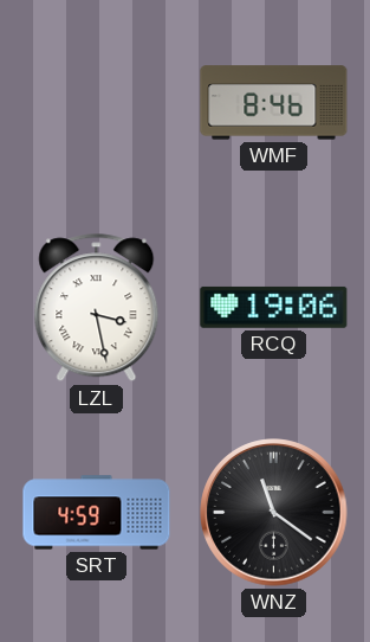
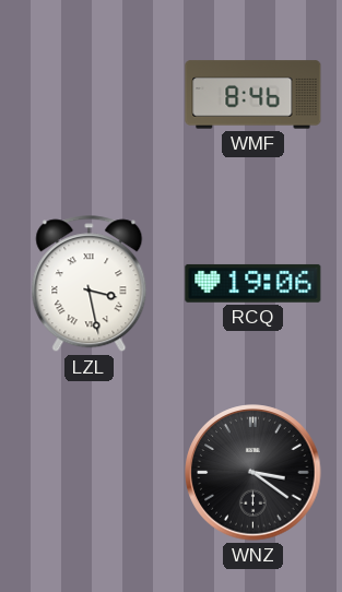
SRT: 4:59 -> none (97, 513)
WNZ: 11:21 -> 3:21 (253, 473)
